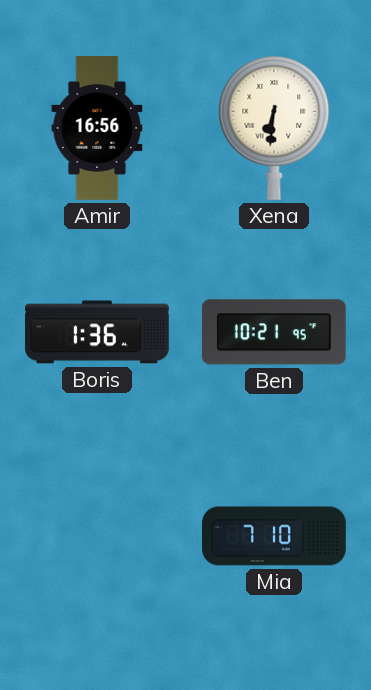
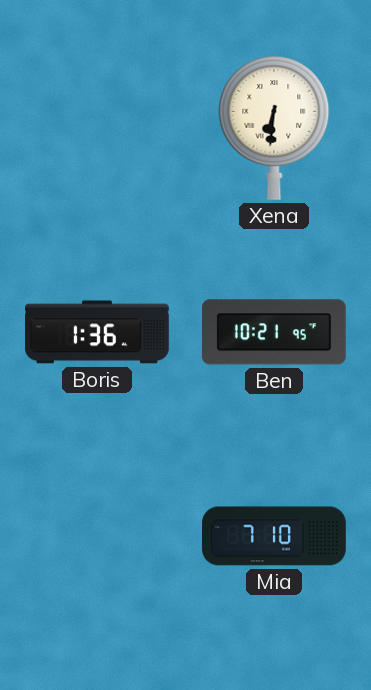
Amir: 16:56 -> none (97, 129)
